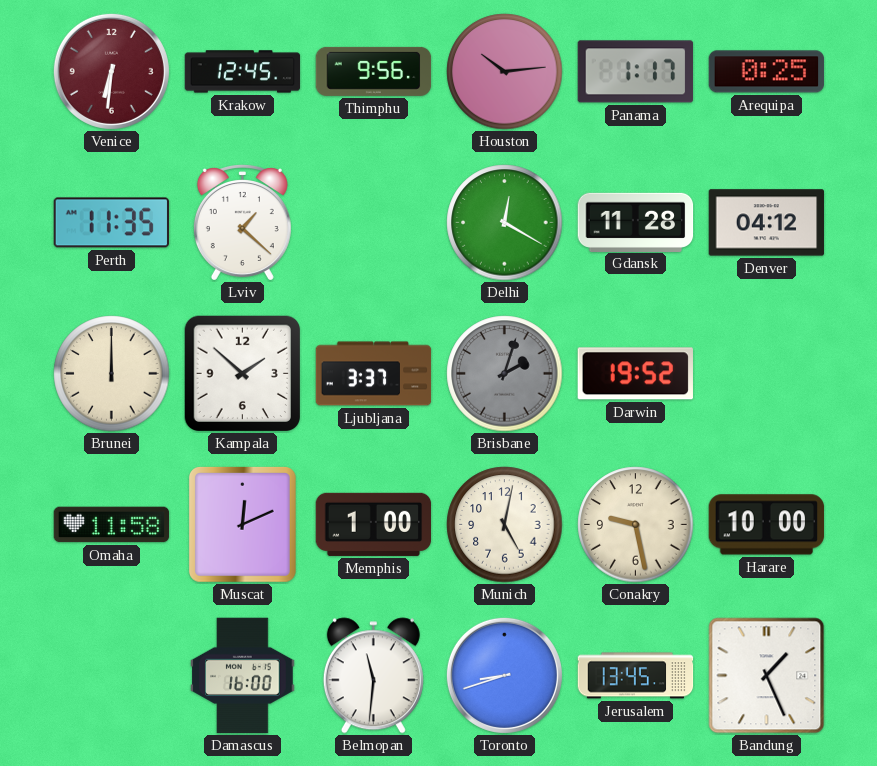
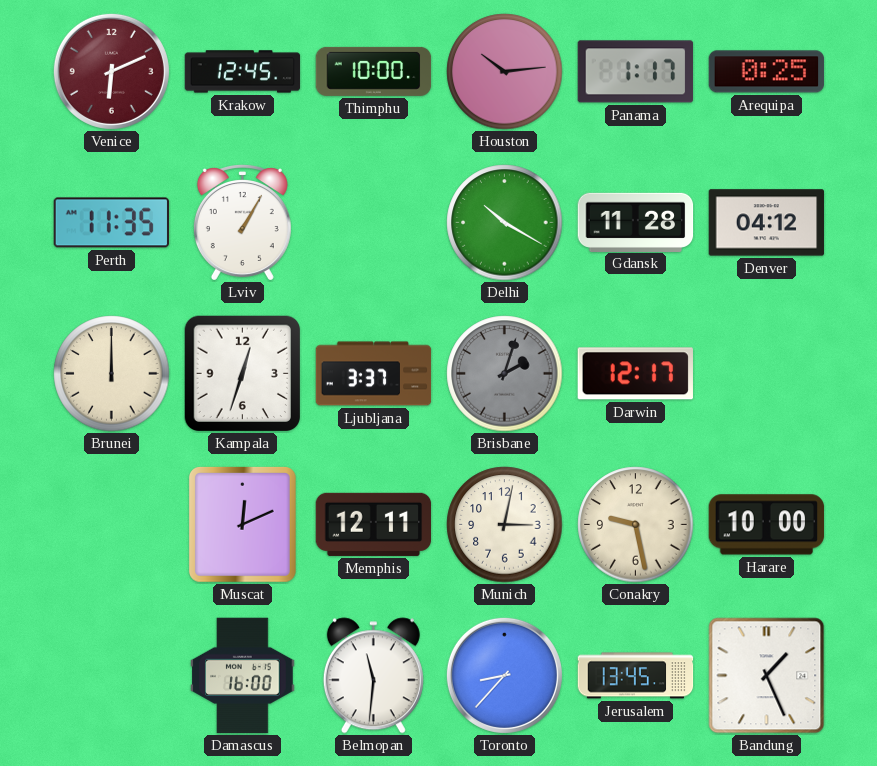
Venice: 6:31 -> 6:11 (111, 71)
Thimphu: 9:56 -> 10:00 (374, 71)
Lviv: 1:22 -> 1:05 (242, 223)
Delhi: 12:20 -> 10:20 (505, 223)
Kampala: 1:52 -> 12:33 (242, 373)
Darwin: 19:52 -> 12:17 (635, 374)
Omaha: 11:58 -> none (112, 525)
Memphis: 1:00 -> 12:11 (374, 524)
Munich: 5:02 -> 3:02 (505, 525)
Toronto: 8:42 -> 8:37 (504, 675)
